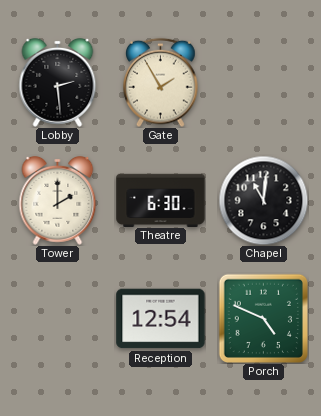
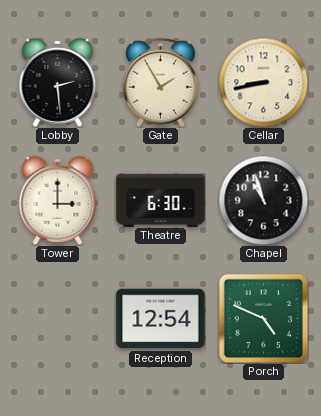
Cellar: none -> 8:43 (263, 82)
Tower: 2:00 -> 3:00 (58, 200)
Chapel: 11:01 -> 10:57 (263, 200)
